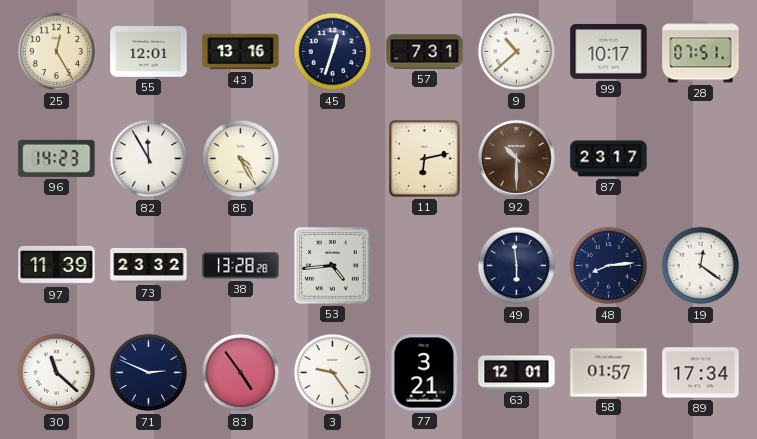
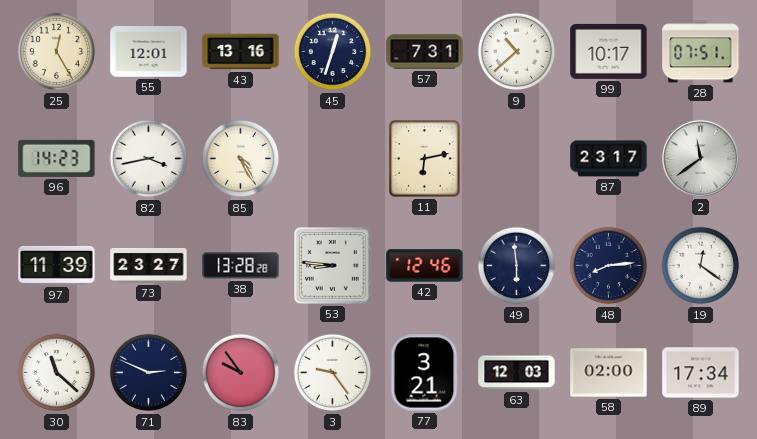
82: 11:55 -> 3:43 (149, 159)
92: 10:30 -> none (516, 158)
2: none -> 11:39 (700, 158)
73: 23:32 -> 23:27 (149, 265)
53: 4:44 -> 8:46 (333, 266)
42: none -> 12:46 (425, 266)
83: 4:54 -> 9:54 (241, 373)
63: 12:01 -> 12:03 (517, 373)
58: 01:57 -> 02:00 (609, 373)
